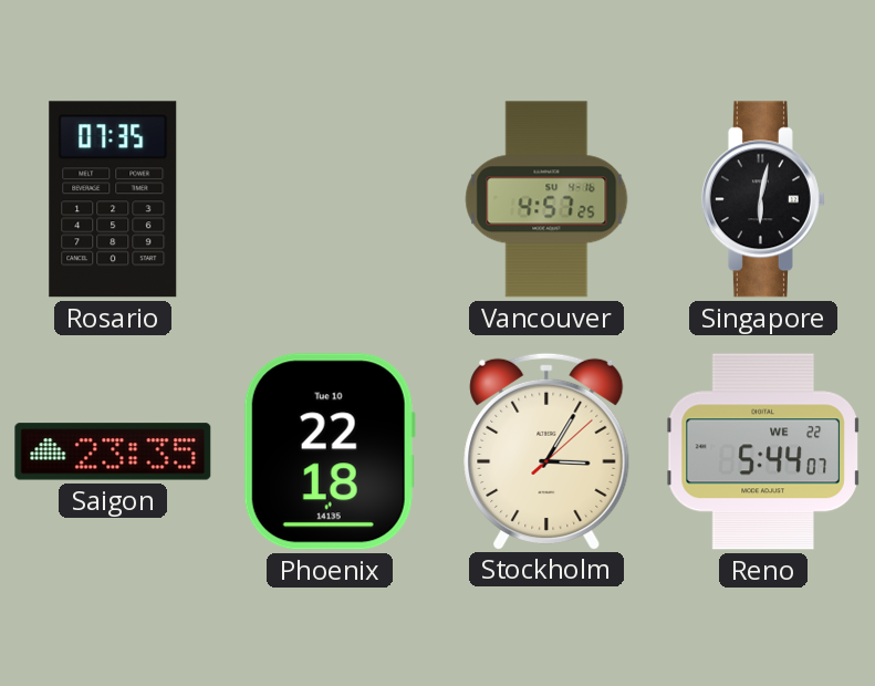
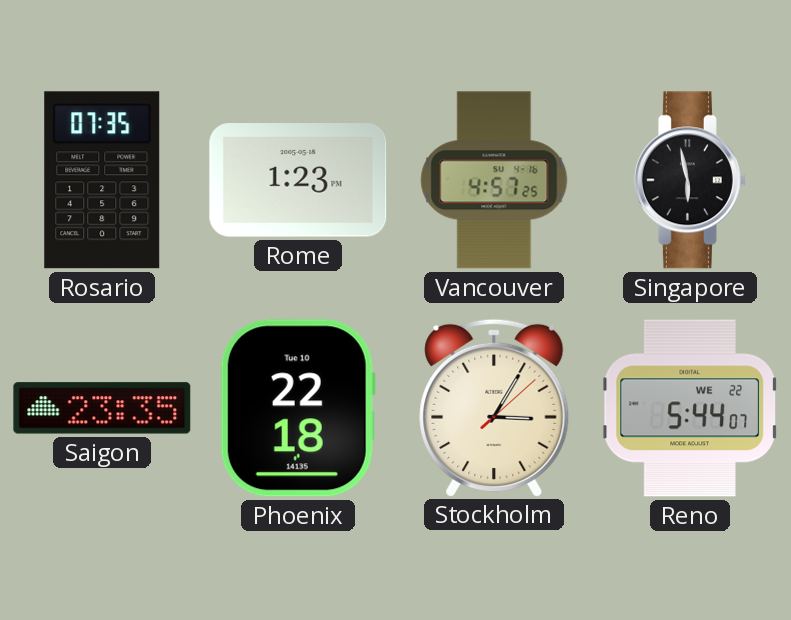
Rome: none -> 1:23 (298, 180)
Singapore: 6:02 -> 5:58 (690, 180)
